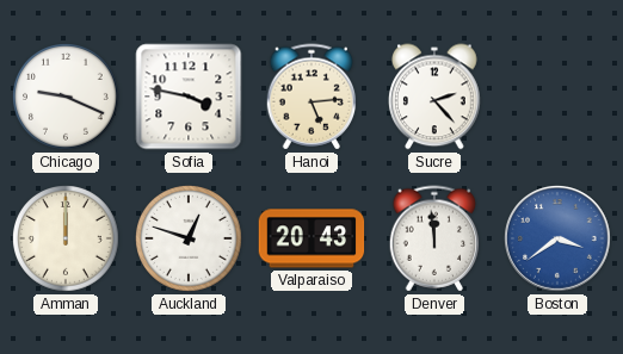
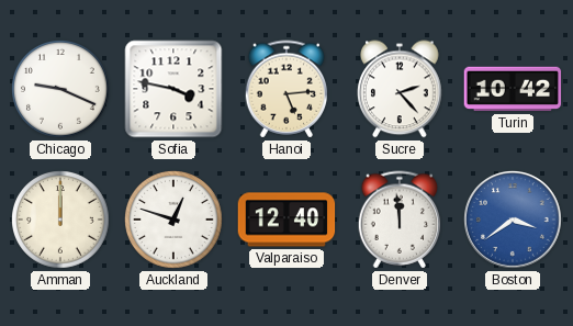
Turin: none -> 10:42 (513, 89)
Valparaiso: 20:43 -> 12:40 (286, 220)
